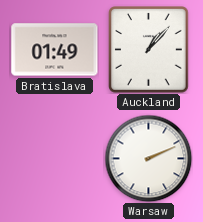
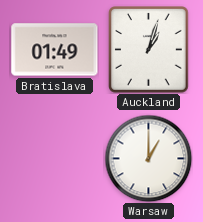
Auckland: 1:07 -> 1:03 (149, 50)
Warsaw: 2:11 -> 1:00 (148, 158)
